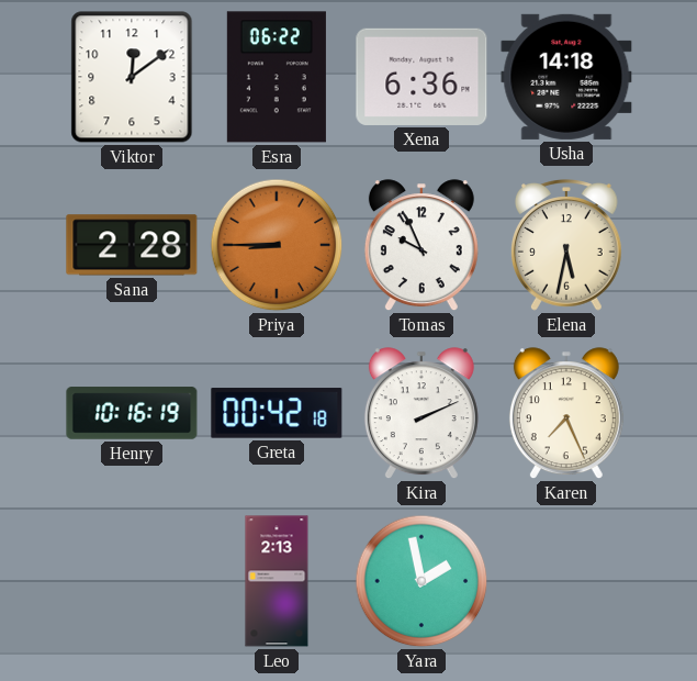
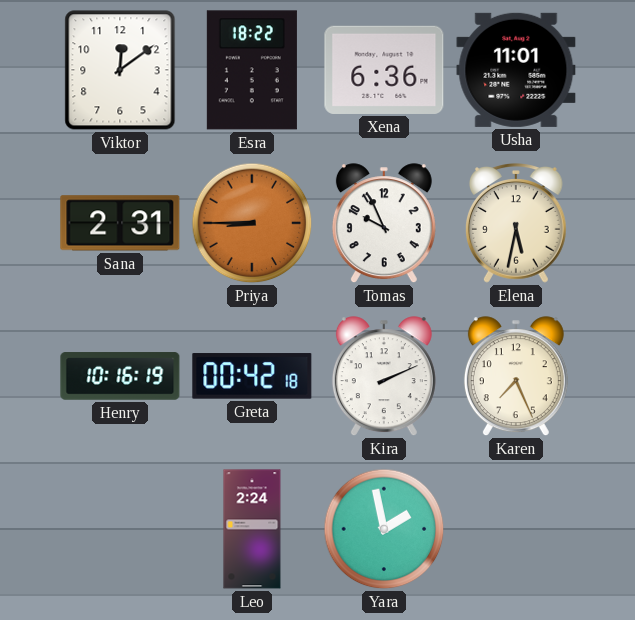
Esra: 06:22 -> 18:22 (252, 70)
Usha: 14:18 -> 11:01 (516, 70)
Sana: 2:28 -> 2:31 (120, 223)
Leo: 2:13 -> 2:24 (252, 529)
